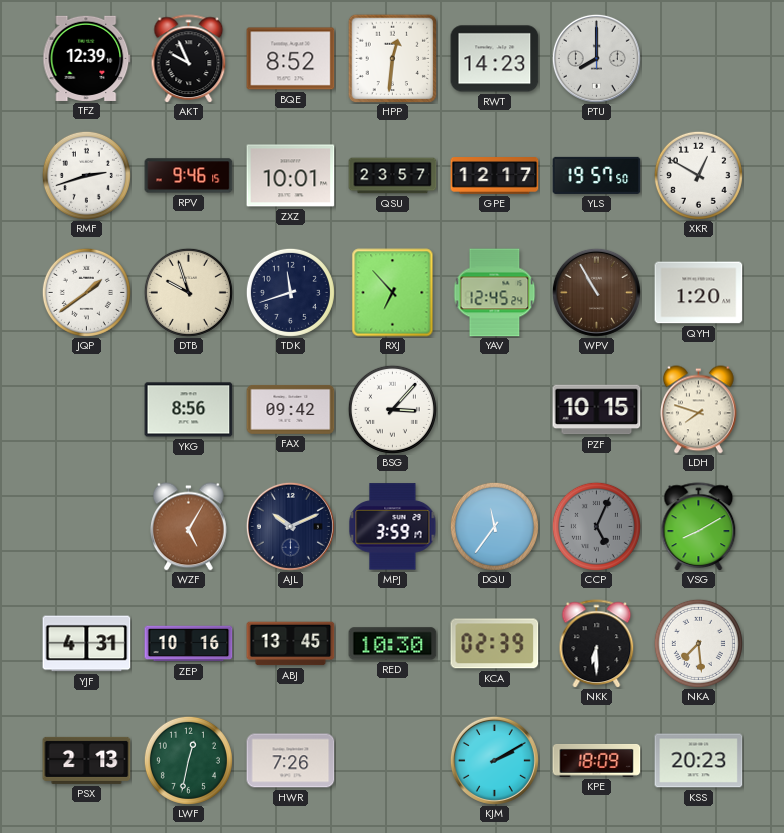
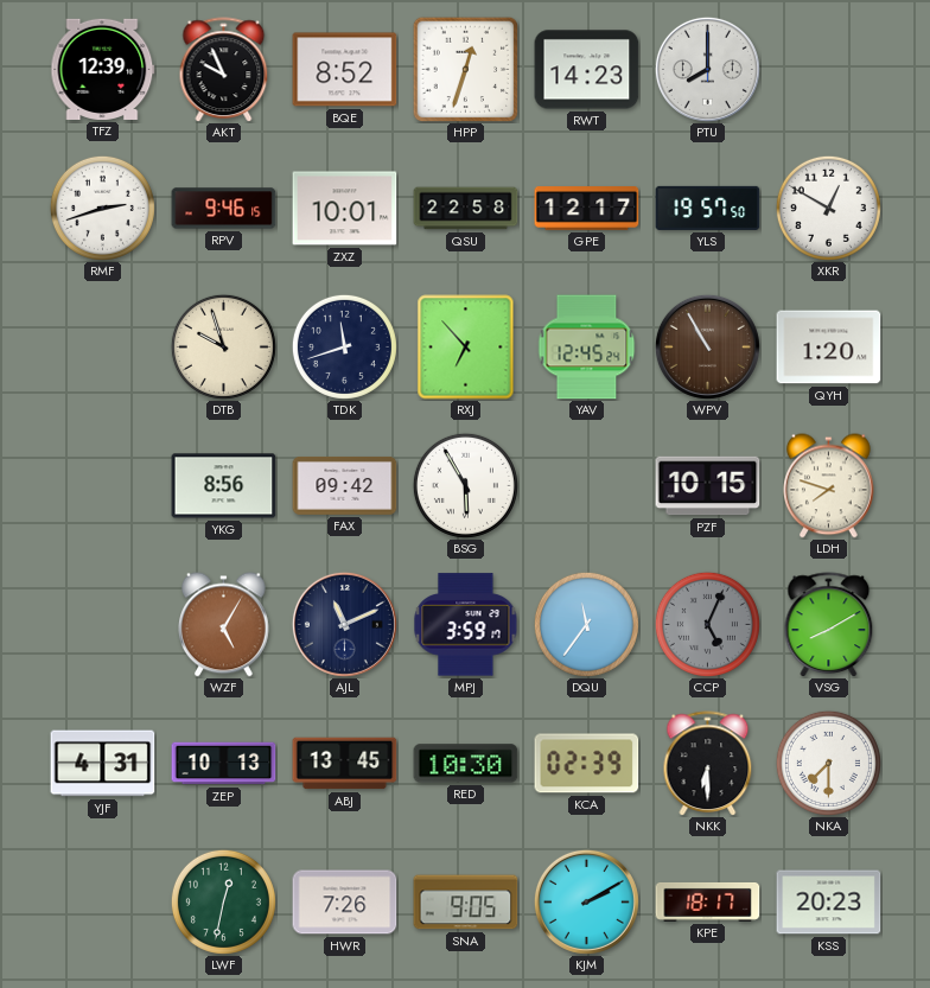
HPP: 12:31 -> 12:33 (465, 69)
QSU: 23:57 -> 22:58 (466, 209)
JQP: 1:39 -> none (86, 292)
BSG: 3:07 -> 5:55 (465, 485)
AJL: 10:11 -> 11:11 (344, 624)
ZEP: 10:16 -> 10:13 (224, 764)
NKA: 7:29 -> 7:30 (828, 763)
PSX: 2:13 -> none (87, 760)
SNA: none -> 9:05 (466, 903)
KPE: 18:09 -> 18:17 (708, 901)
